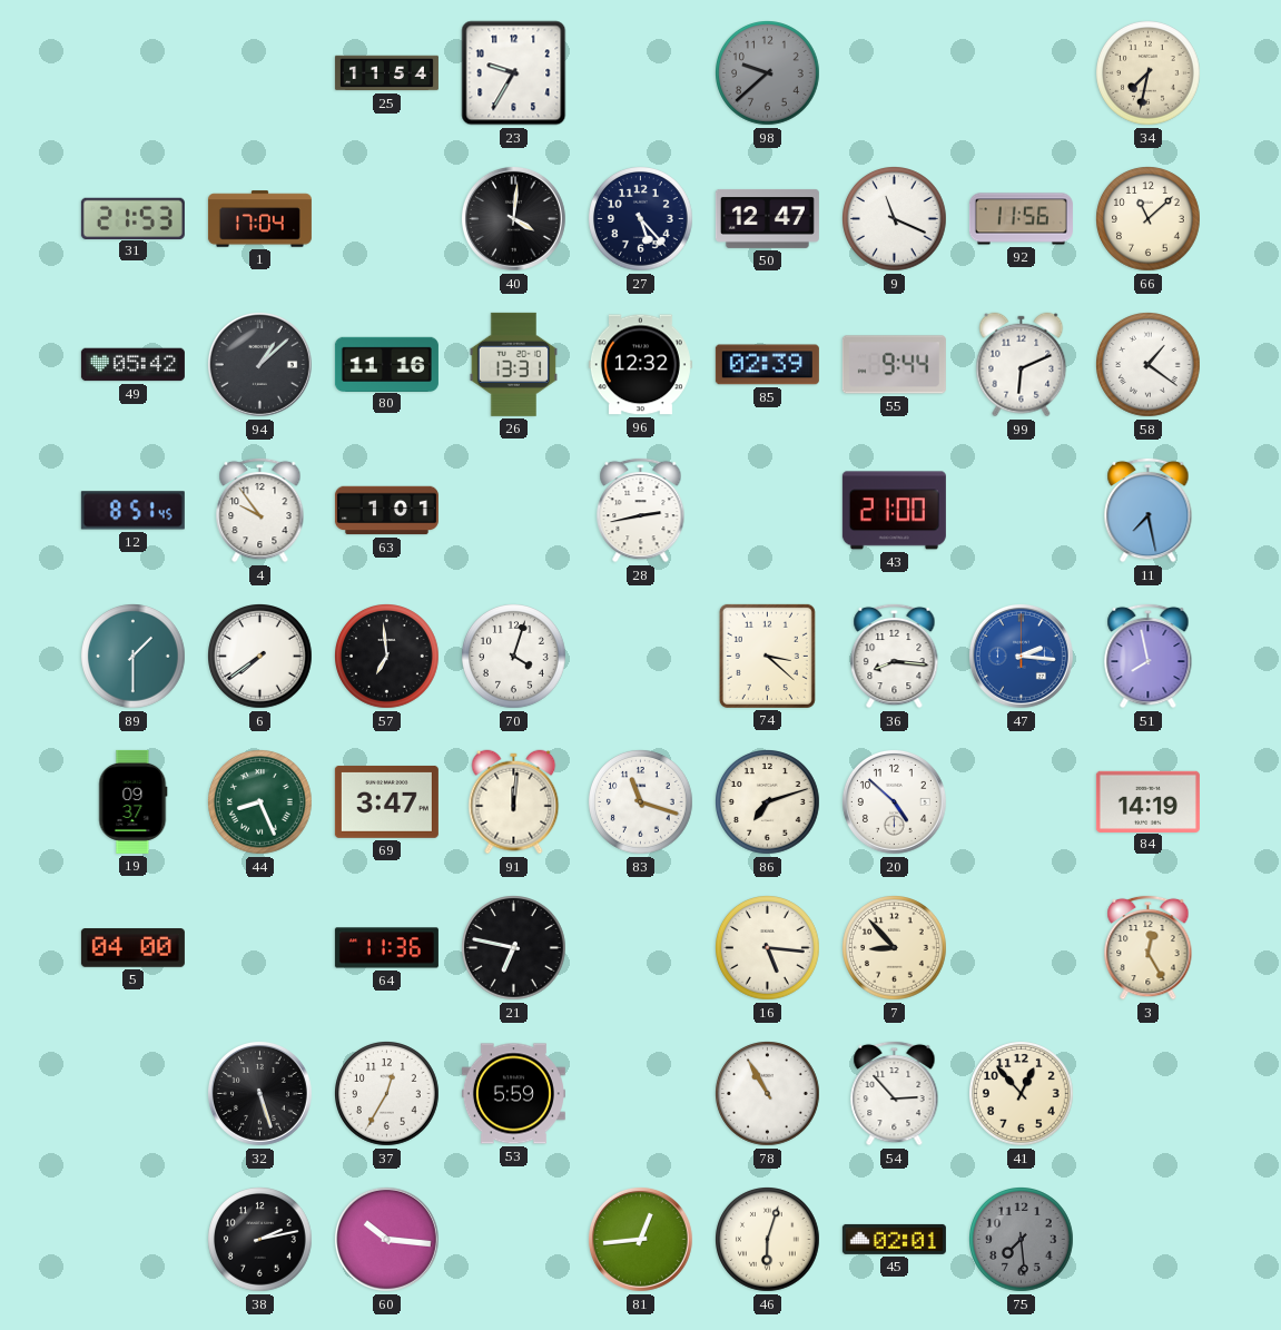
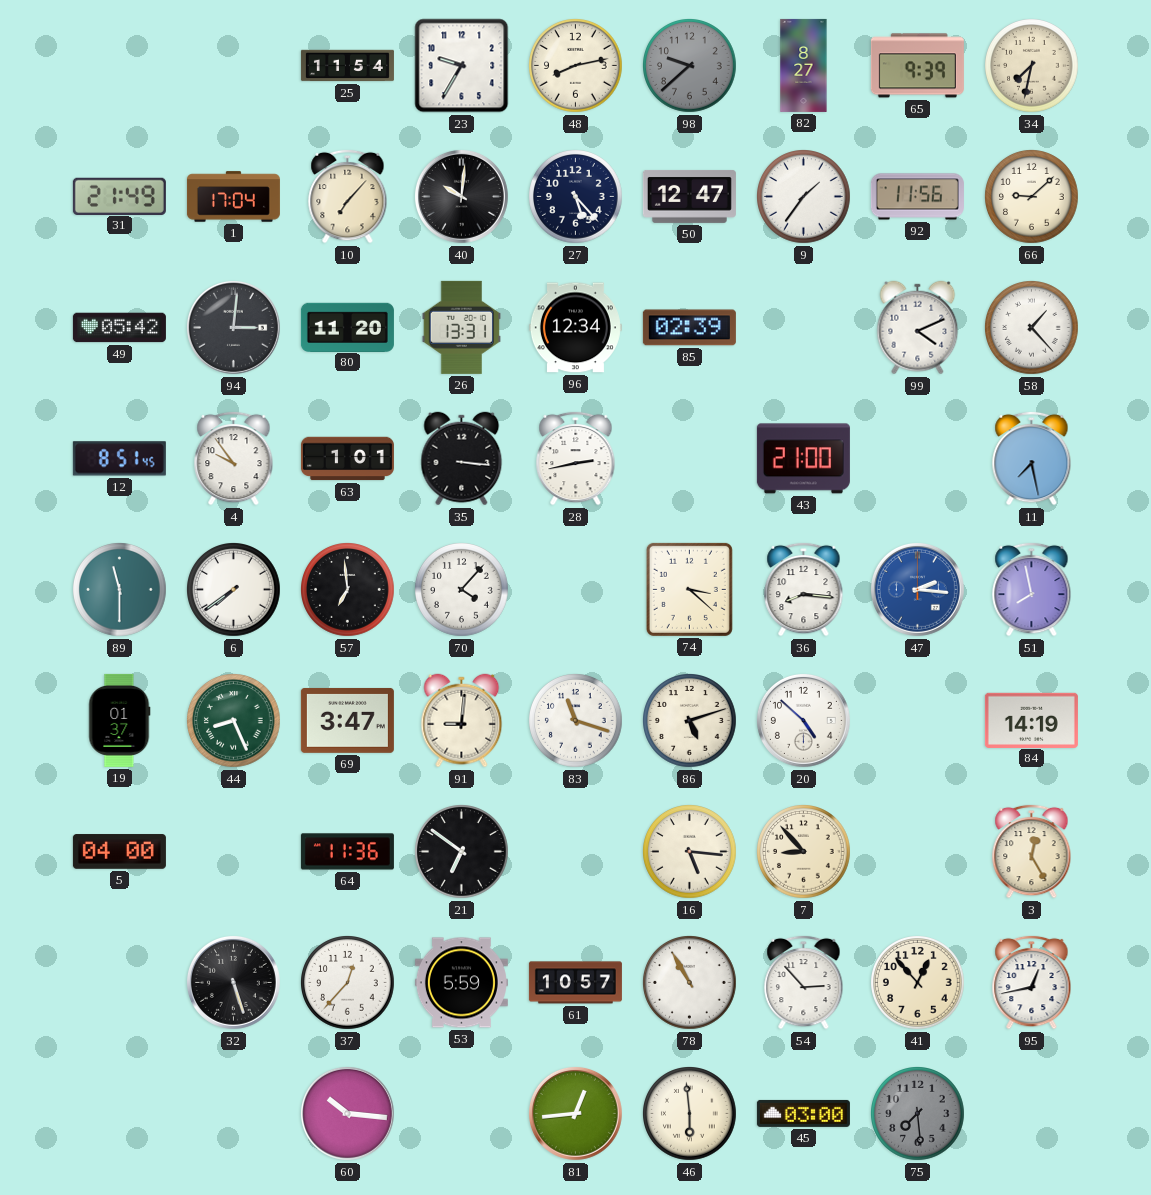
48: none -> 8:13 (576, 66)
82: none -> 8:27 (804, 65)
65: none -> 9:39 (917, 66)
31: 21:53 -> 21:49 (119, 196)
10: none -> 7:07 (348, 196)
40: 4:01 -> 10:01 (461, 196)
9: 11:19 -> 1:36 (804, 197)
66: 11:08 -> 9:08 (1032, 197)
94: 1:08 -> 3:01 (233, 327)
80: 11:16 -> 11:20 (347, 327)
96: 12:32 -> 12:34 (575, 328)
55: 9:44 -> none (894, 365)
99: 6:11 -> 4:11 (918, 328)
58: 1:21 -> 1:23 (1032, 328)
35: none -> 3:16 (462, 459)
89: 1:30 -> 11:30 (120, 590)
70: 4:03 -> 4:07 (462, 590)
19: 09:37 -> 01:37 (120, 720)
91: 12:01 -> 9:01 (462, 721)
86: 7:12 -> 5:12 (690, 721)
21: 6:47 -> 6:51 (462, 852)
37: 12:35 -> 12:37 (348, 983)
61: none -> 10:57 (575, 983)
95: none -> 12:43 (1032, 982)
38: 2:13 -> none (260, 1240)
46: 6:03 -> 5:59 (690, 1114)
45: 02:01 -> 03:00 (803, 1113)
